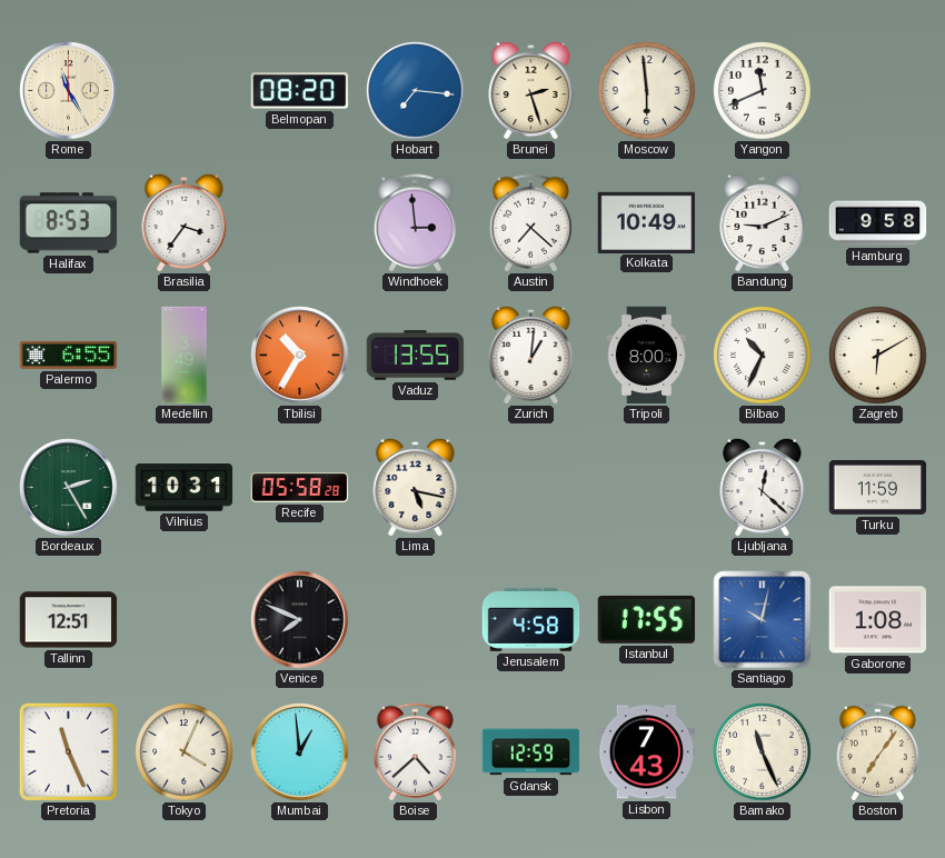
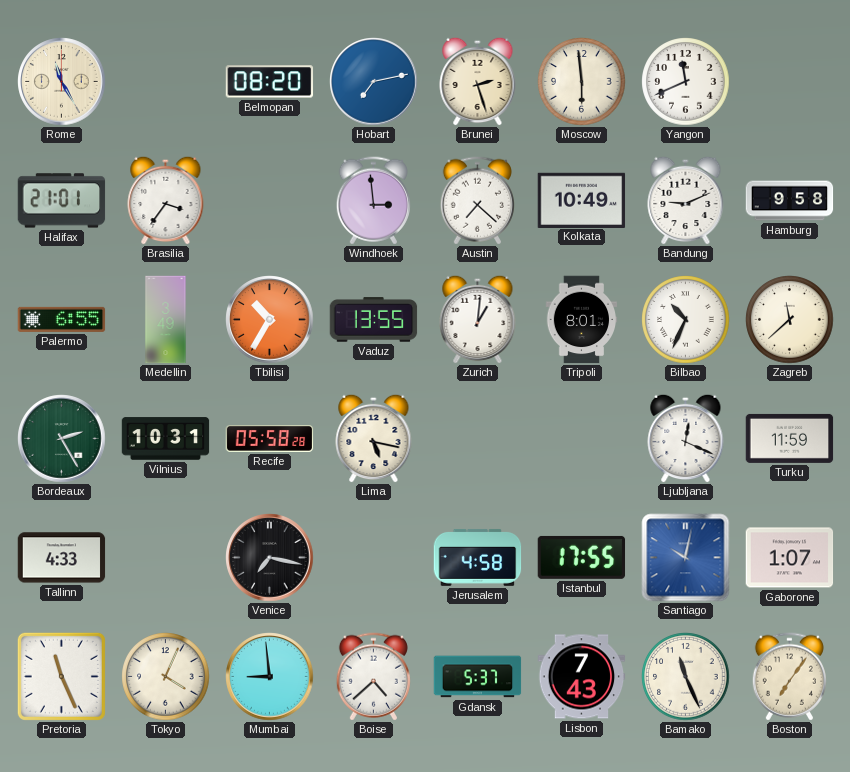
Hobart: 7:16 -> 7:13 (374, 82)
Halifax: 8:53 -> 21:01 (62, 201)
Tripoli: 8:00 -> 8:01 (582, 320)
Zagreb: 6:10 -> 11:38 (790, 320)
Ljubljana: 12:22 -> 12:19 (686, 438)
Tallinn: 12:51 -> 4:33 (62, 558)
Venice: 7:49 -> 7:17 (270, 558)
Gaborone: 1:08 -> 1:07 (790, 558)
Mumbai: 12:59 -> 8:59 (270, 677)
Gdansk: 12:59 -> 5:37 (478, 677)
